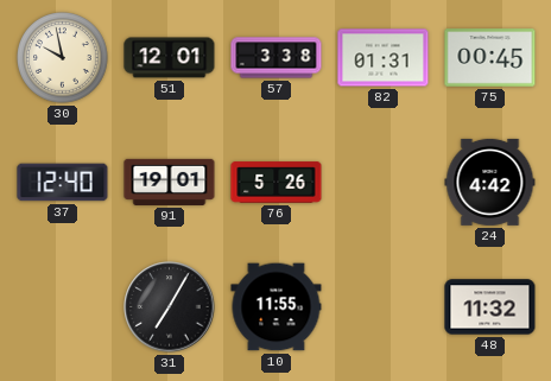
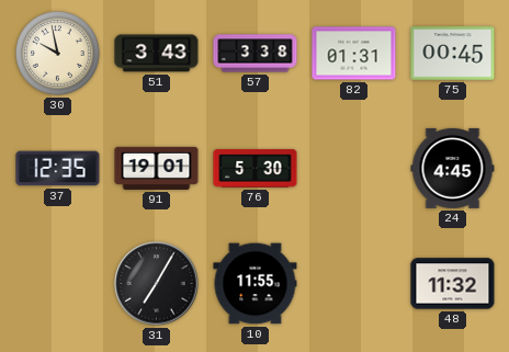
51: 12:01 -> 3:43 (157, 54)
37: 12:40 -> 12:35 (58, 169)
76: 5:26 -> 5:30 (256, 169)
24: 4:42 -> 4:45 (453, 168)
